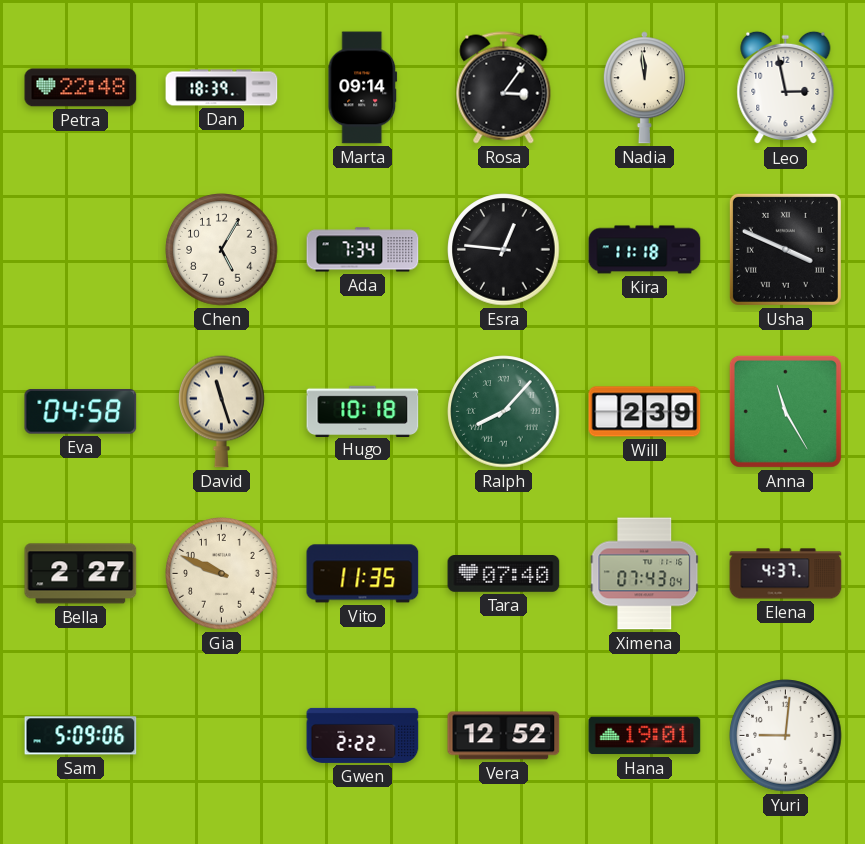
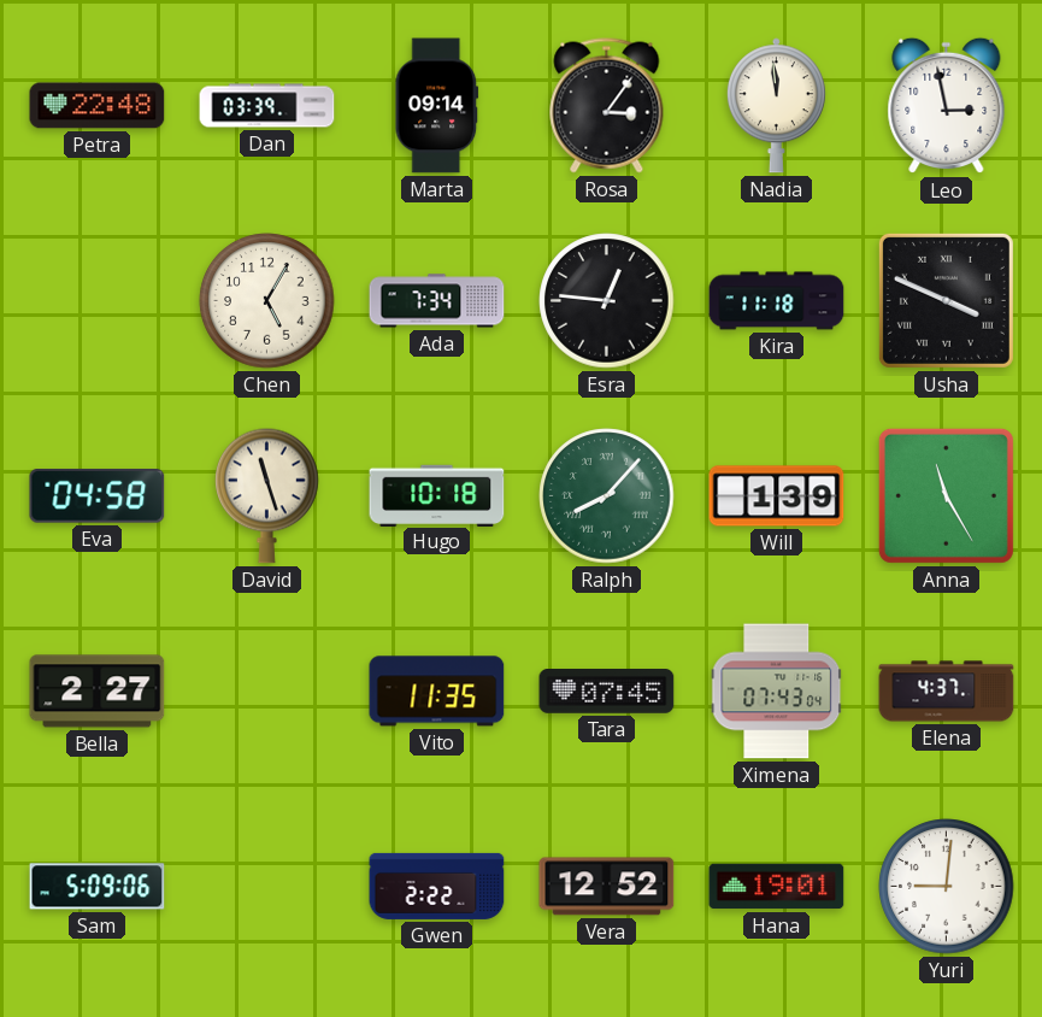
Dan: 18:39 -> 03:39 (267, 106)
Will: 2:39 -> 1:39 (777, 496)
Gia: 9:49 -> none (222, 574)
Tara: 07:40 -> 07:45 (607, 692)
